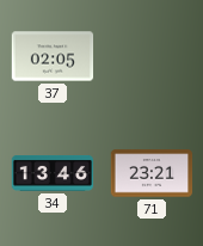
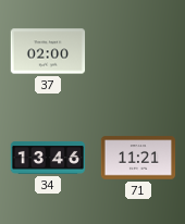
37: 02:05 -> 02:00 (48, 51)
71: 23:21 -> 11:21 (138, 158)
